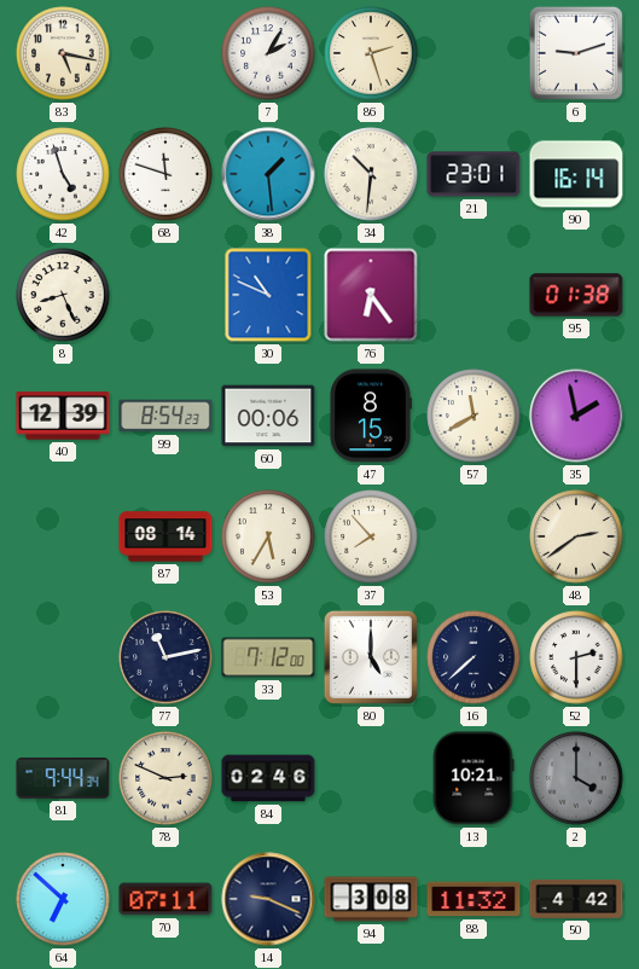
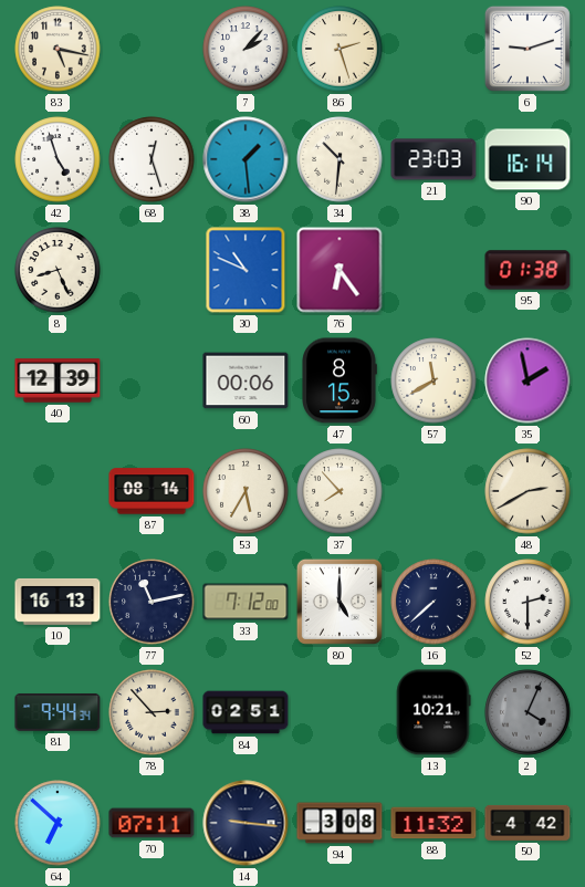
7: 2:05 -> 2:07 (246, 49)
68: 11:48 -> 12:27 (152, 159)
21: 23:01 -> 23:03 (433, 159)
99: 8:54 -> none (165, 416)
48: 2:39 -> 2:40 (527, 491)
10: none -> 16:13 (58, 602)
78: 2:49 -> 2:53 (152, 712)
84: 02:46 -> 02:51 (246, 712)
2: 4:00 -> 4:04 (527, 712)
14: 9:19 -> 9:16 (246, 823)
